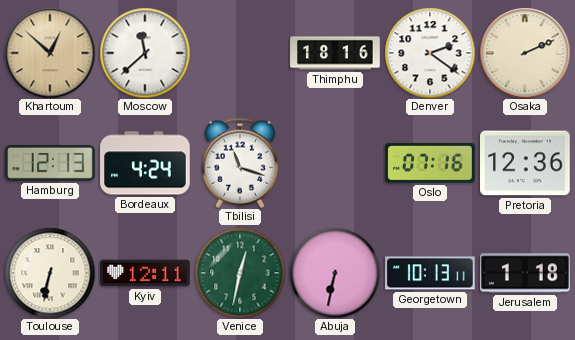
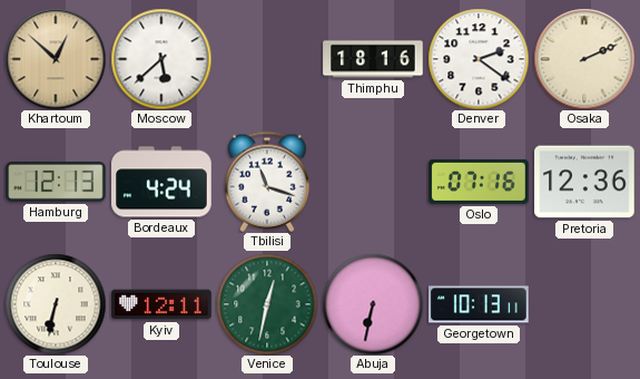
Moscow: 11:38 -> 5:38 (161, 59)
Jerusalem: 1:18 -> none (525, 273)
